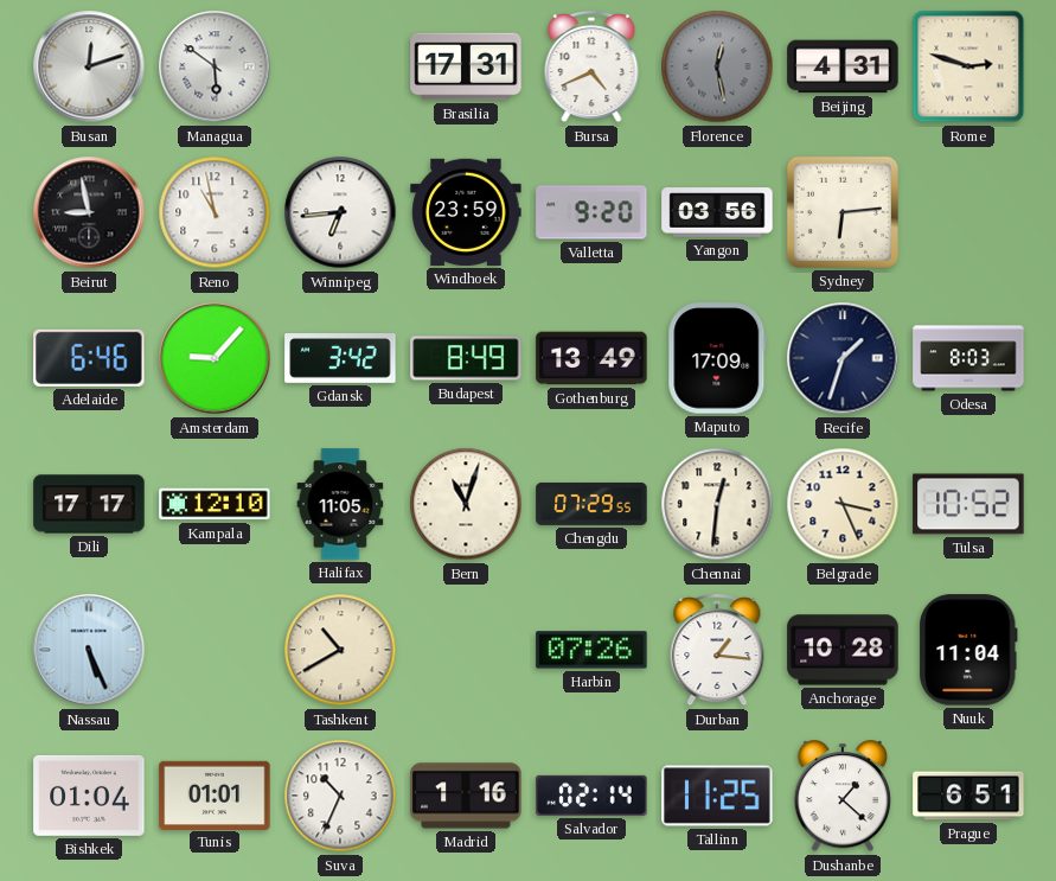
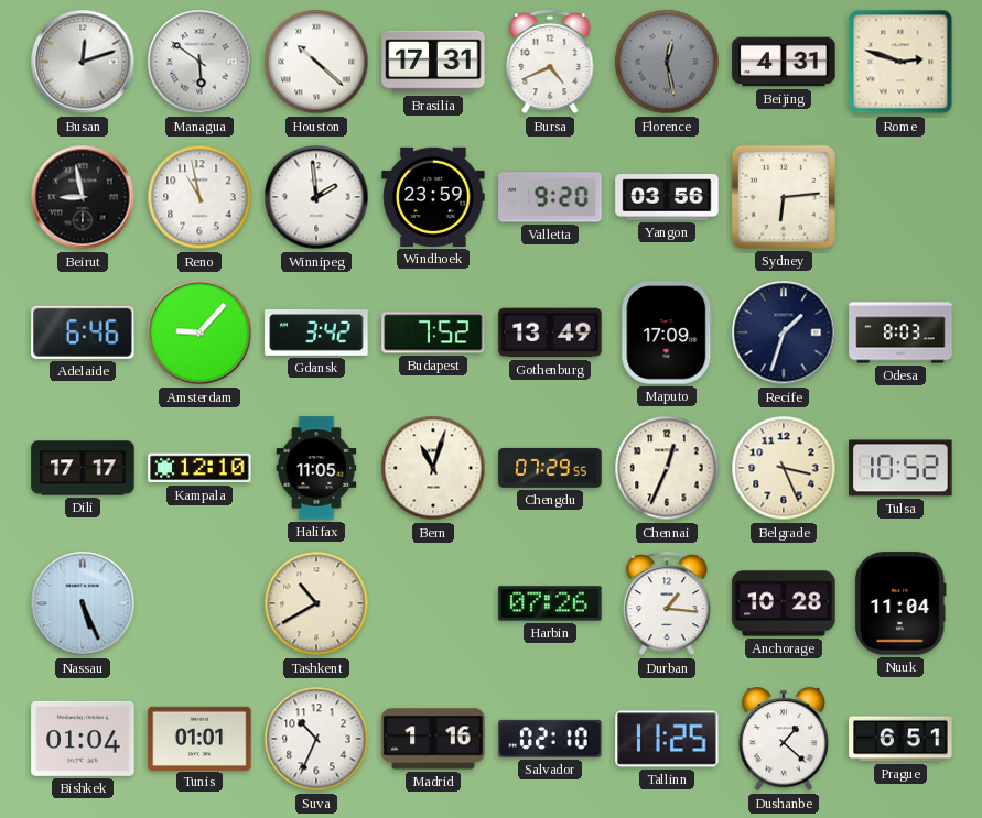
Houston: none -> 10:22 (316, 62)
Winnipeg: 6:44 -> 1:59 (316, 197)
Budapest: 8:49 -> 7:52 (433, 332)
Chennai: 12:31 -> 12:34 (667, 468)
Salvador: 02:14 -> 02:10 (550, 739)
